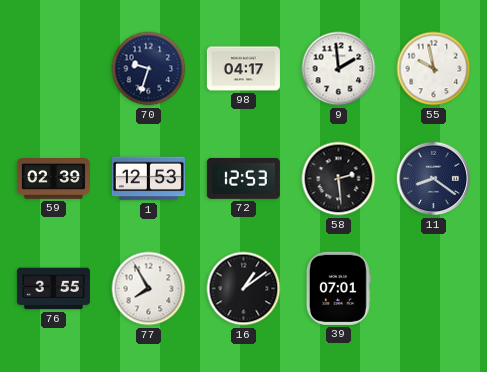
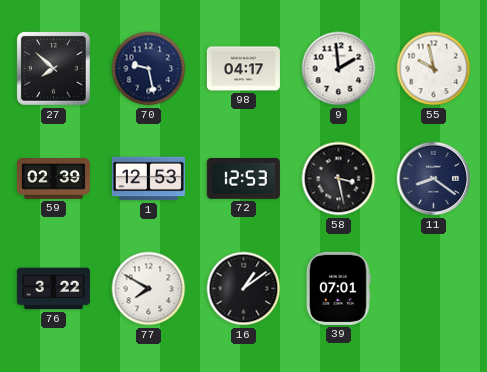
27: none -> 7:52 (53, 68)
70: 9:33 -> 9:28 (149, 69)
58: 2:29 -> 3:28 (339, 179)
76: 3:55 -> 3:22 (53, 289)
77: 7:55 -> 7:50 (149, 289)
